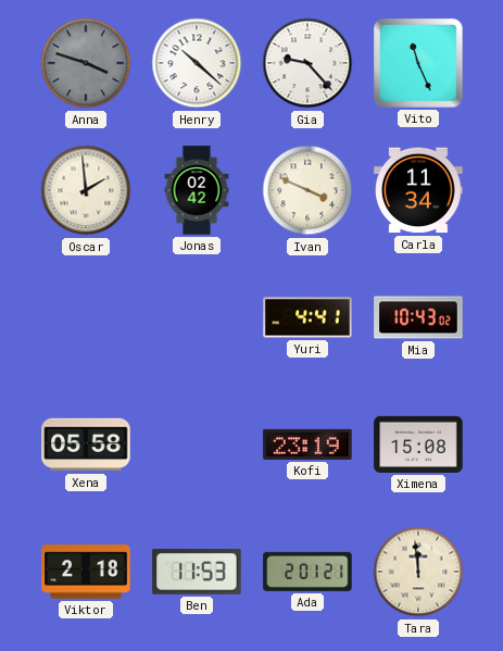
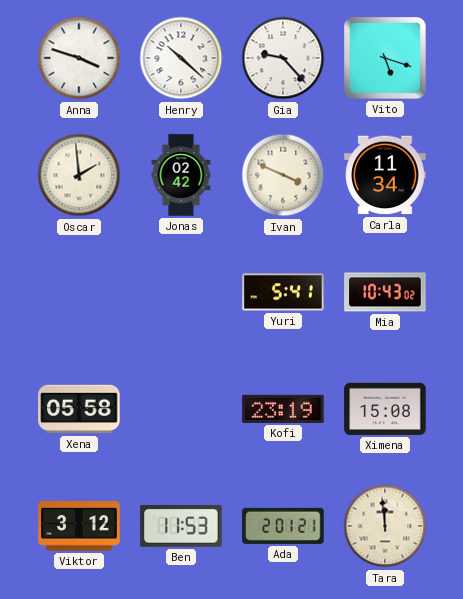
Anna dial: grey -> white (79, 58)
Vito: 11:26 -> 5:18 (386, 59)
Yuri: 4:41 -> 5:41 (283, 292)
Viktor: 2:18 -> 3:12 (79, 526)
